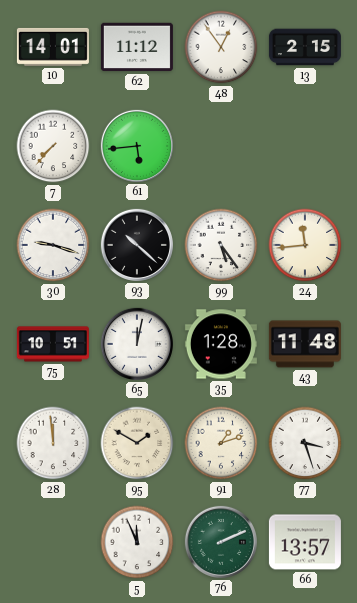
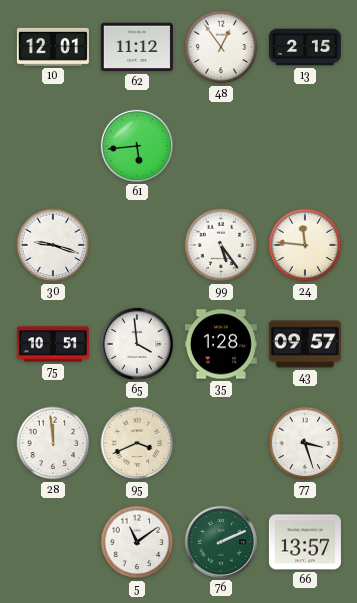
10: 14:01 -> 12:01 (53, 47)
7: 7:37 -> none (53, 146)
93: 10:22 -> none (137, 245)
24: 11:44 -> 11:46 (305, 245)
65: 12:02 -> 3:59 (137, 344)
43: 11:48 -> 09:57 (305, 344)
95: 1:50 -> 3:41 (137, 443)
91: 1:12 -> none (221, 443)
5: 11:56 -> 11:09 (137, 542)
